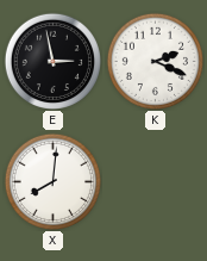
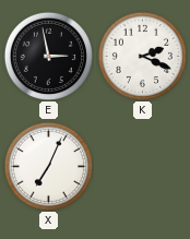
X: 8:01 -> 7:04 (48, 166)
